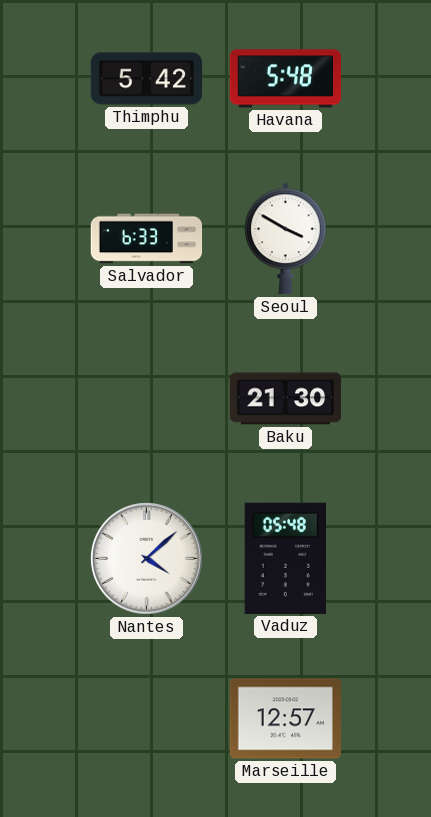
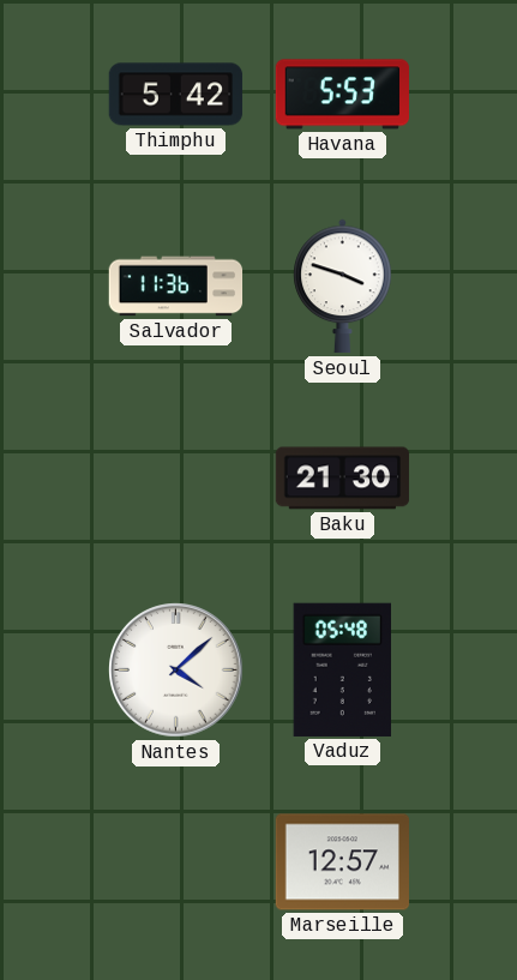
Havana: 5:48 -> 5:53 (342, 95)
Salvador: 6:33 -> 11:36 (176, 287)
Seoul: 3:50 -> 3:48 (343, 287)
